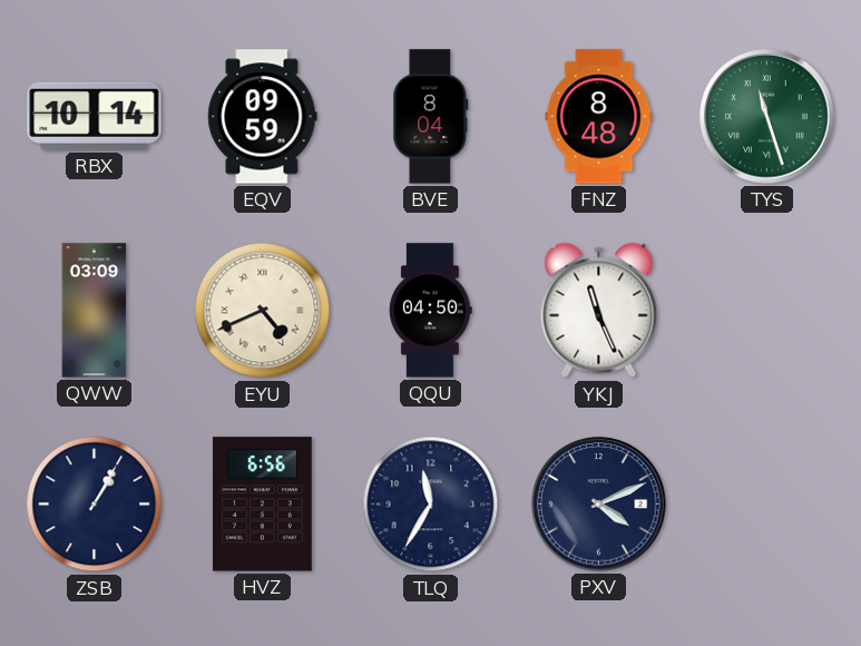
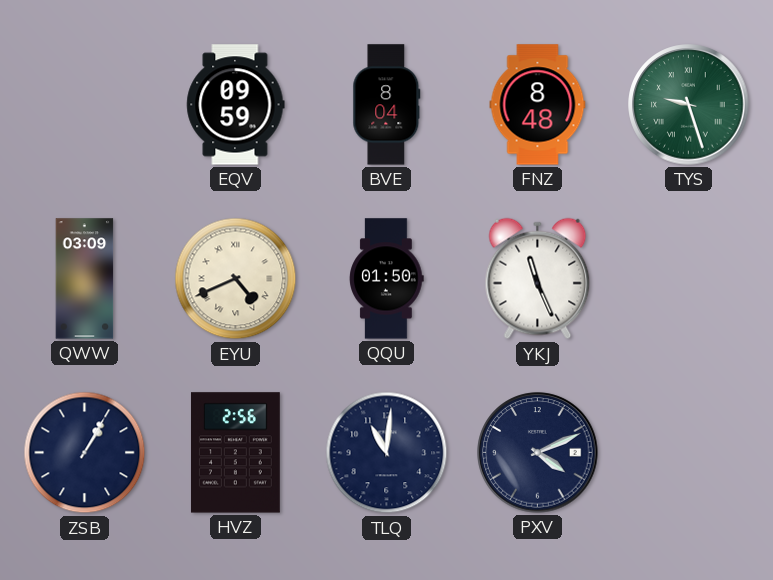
RBX: 10:14 -> none (95, 116)
TYS: 11:27 -> 9:27 (689, 105)
QQU: 04:50 -> 01:50 (387, 279)
HVZ: 6:56 -> 2:56 (235, 453)
TLQ: 11:35 -> 11:01 (387, 453)
